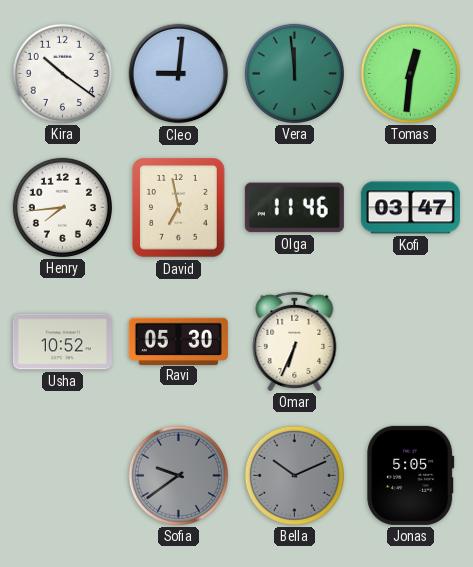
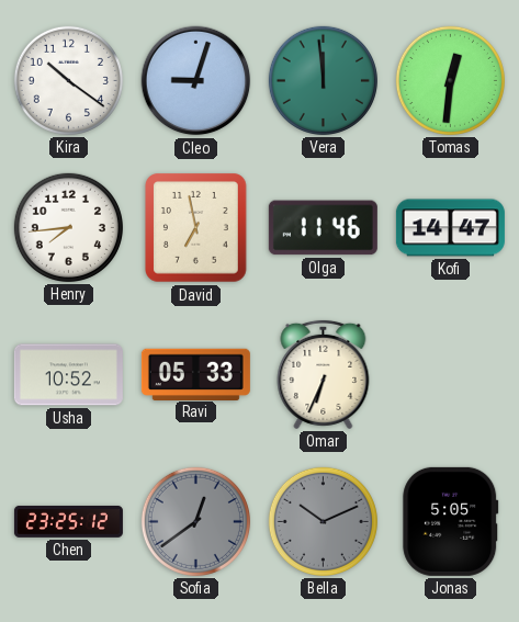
Cleo: 9:01 -> 9:03 (196, 81)
Kofi: 03:47 -> 14:47 (450, 228)
Ravi: 05:30 -> 05:33 (195, 374)
Chen: none -> 23:25 (68, 521)
Sofia: 9:39 -> 12:39 (195, 521)
